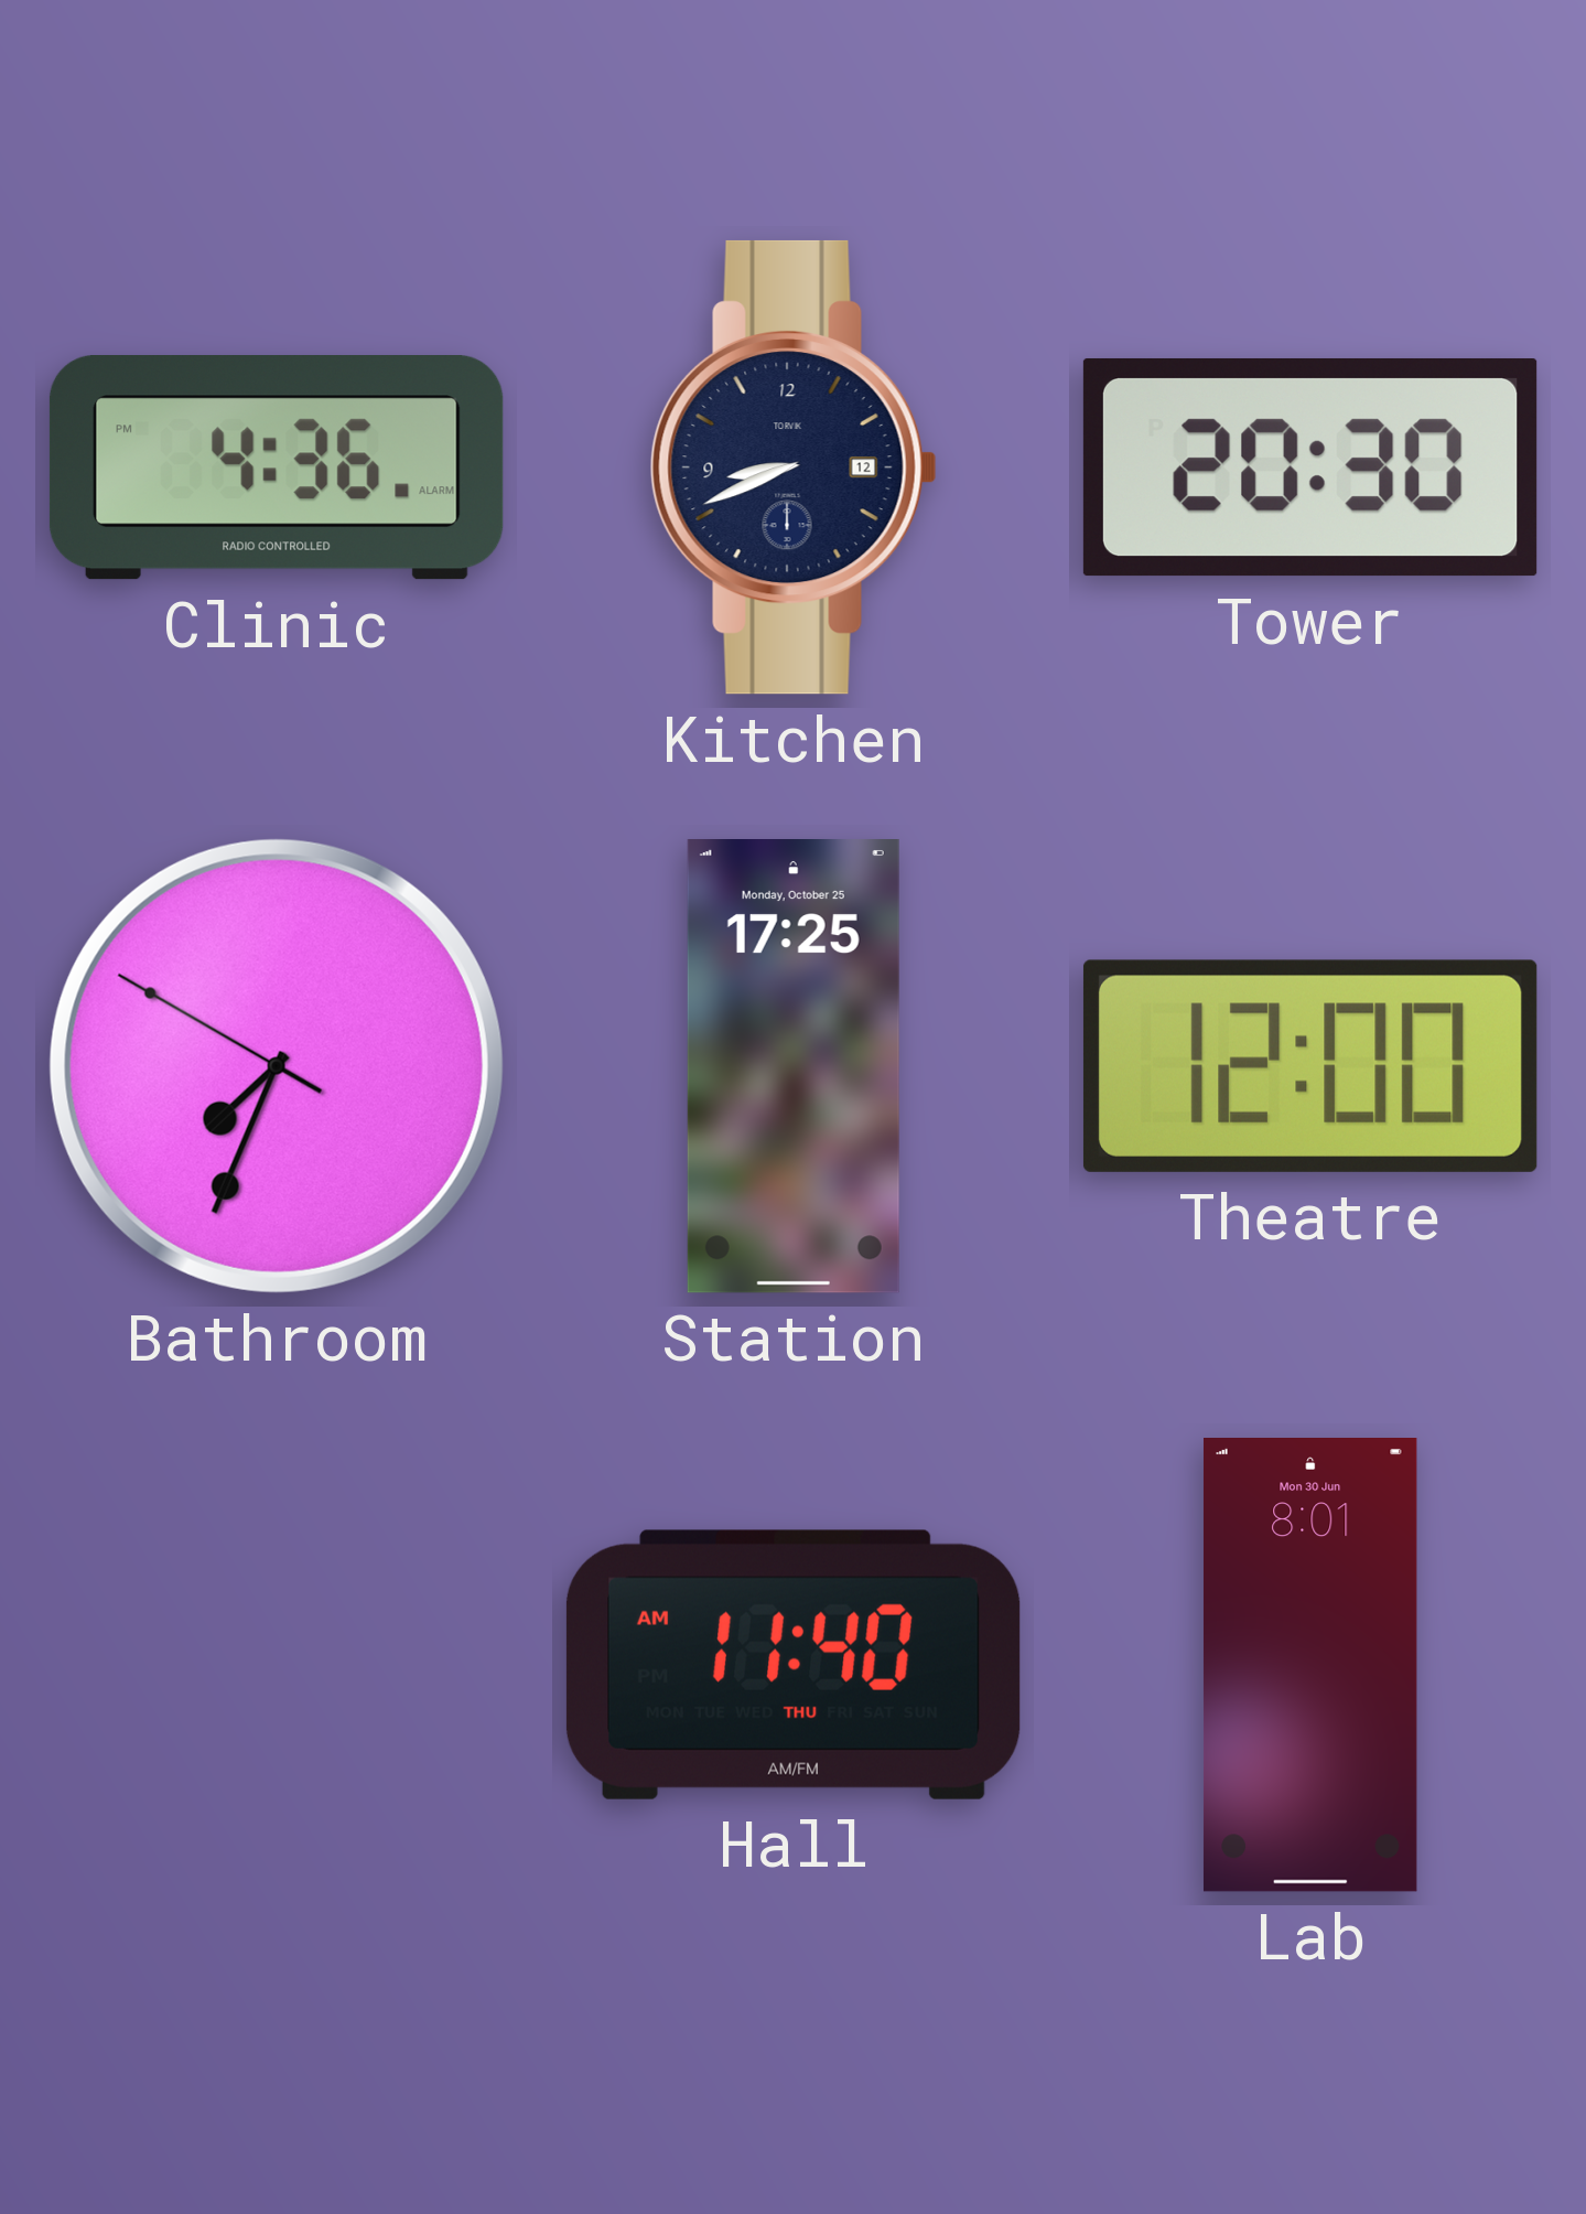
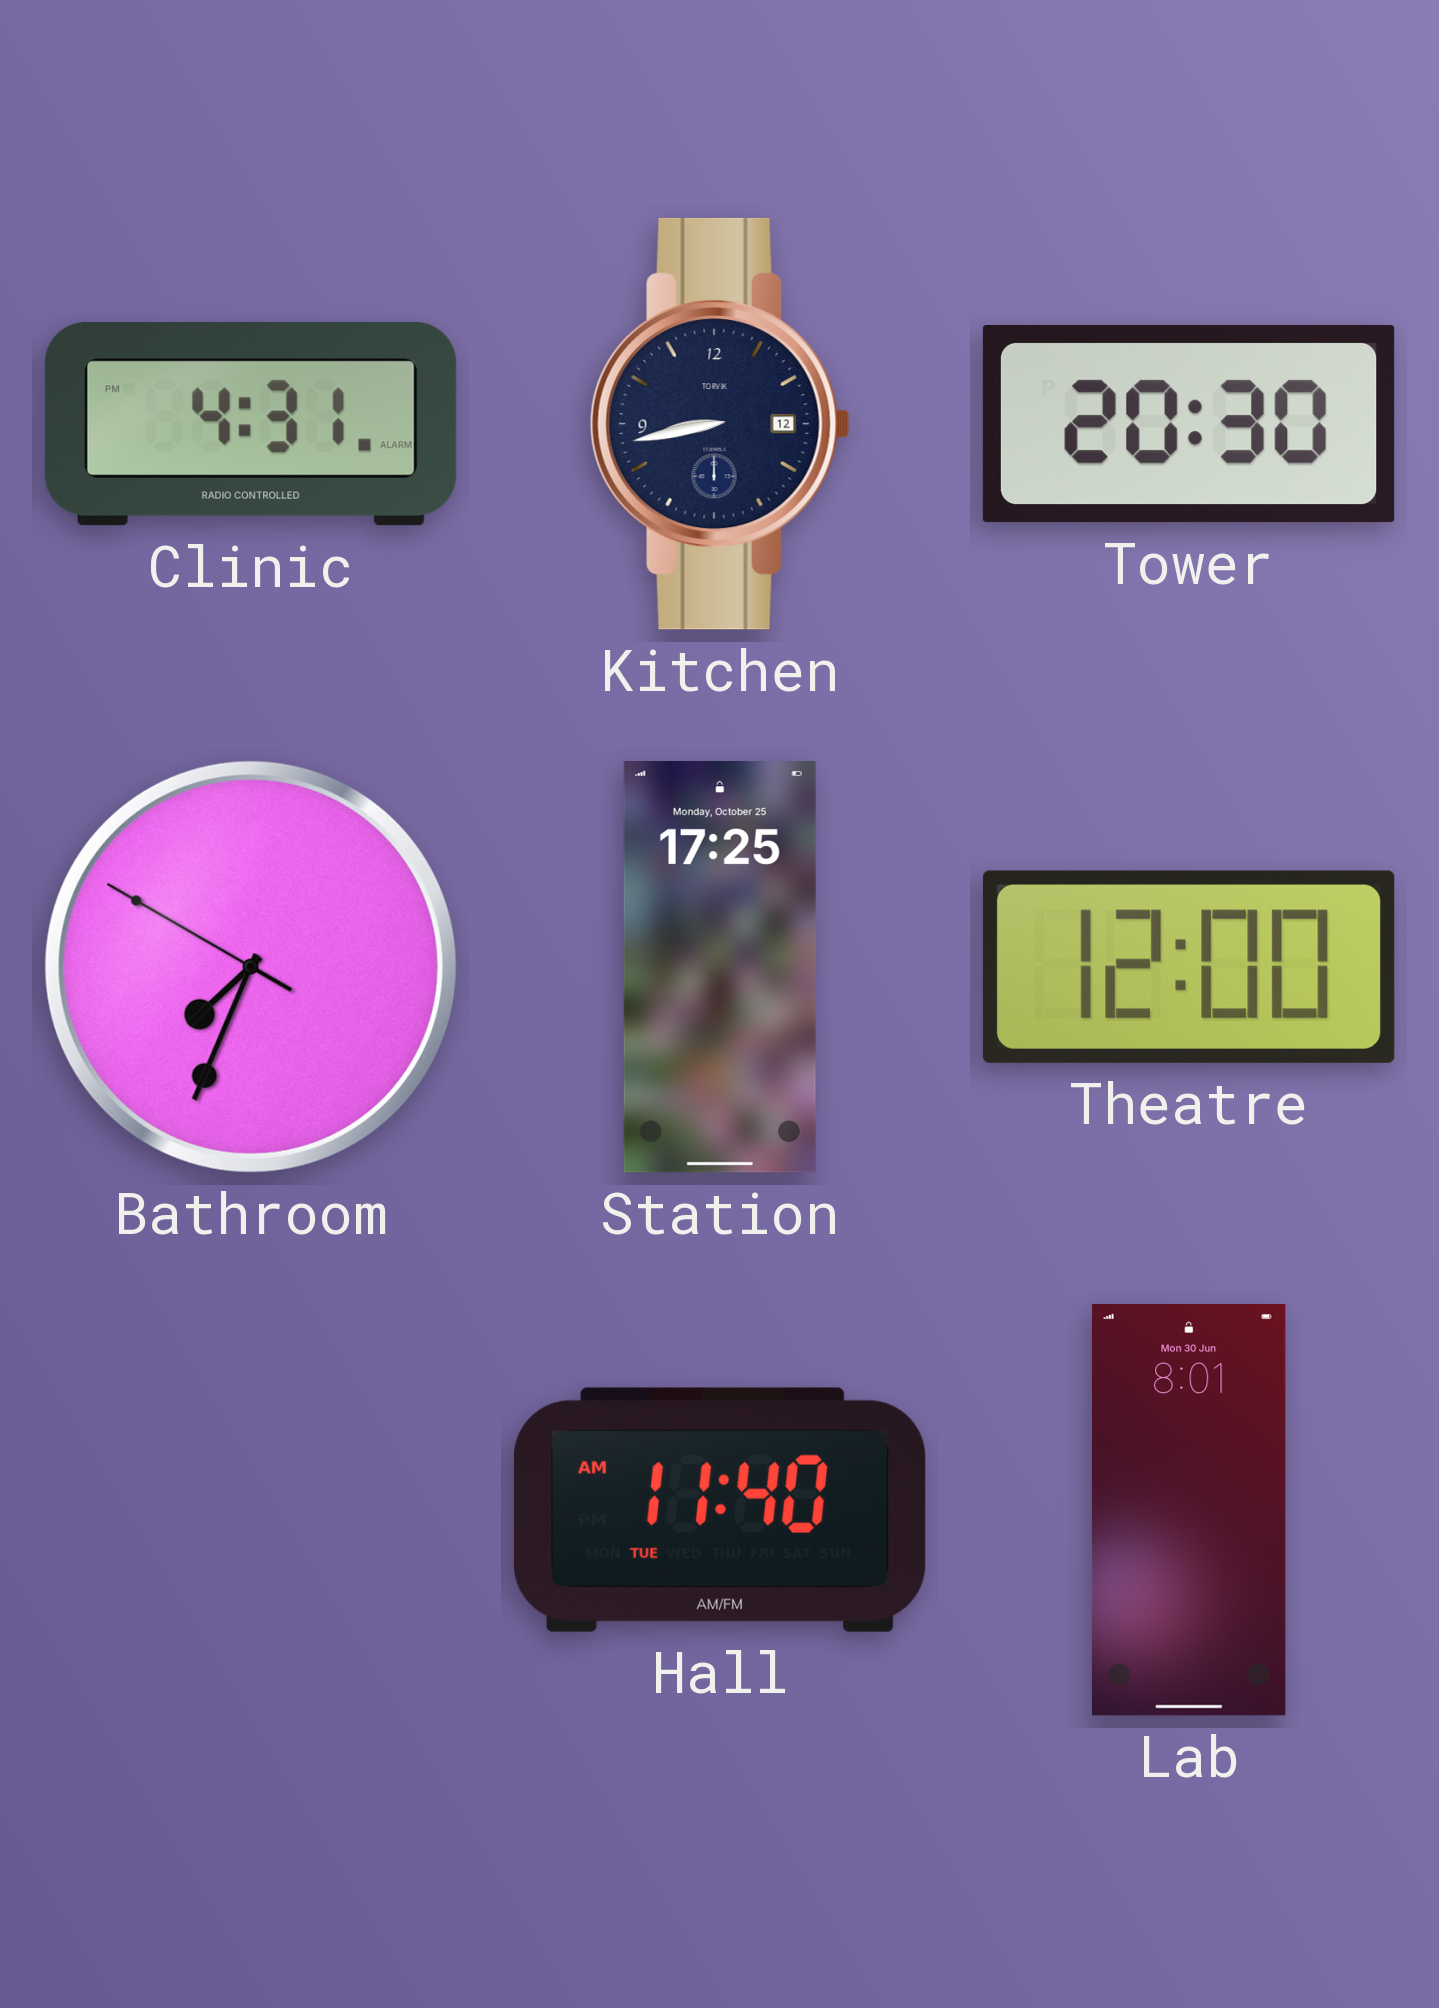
Clinic: 4:36 -> 4:31 (251, 425)
Kitchen: 8:41 -> 8:43 (720, 424)
Hall date: THU -> TUE (720, 1510)
